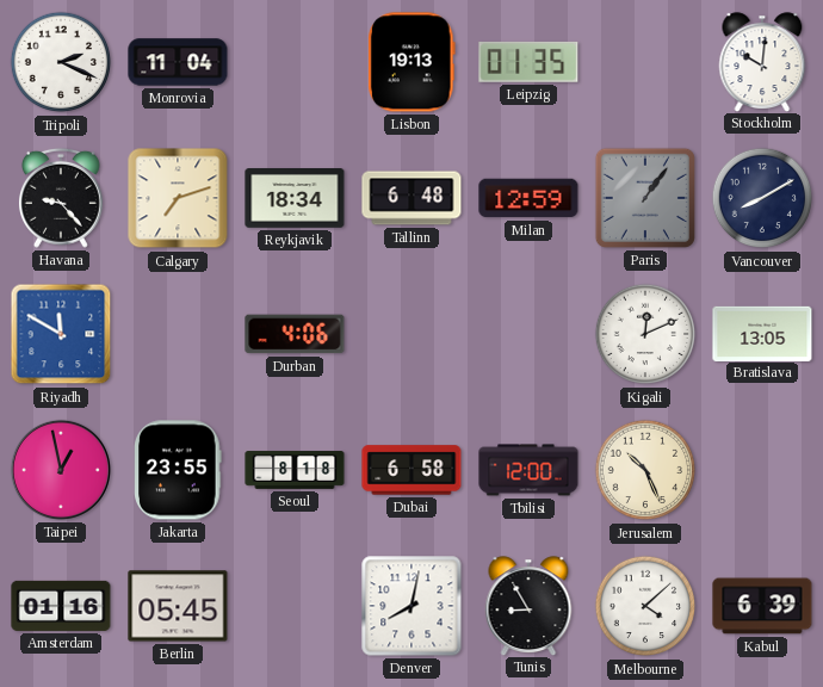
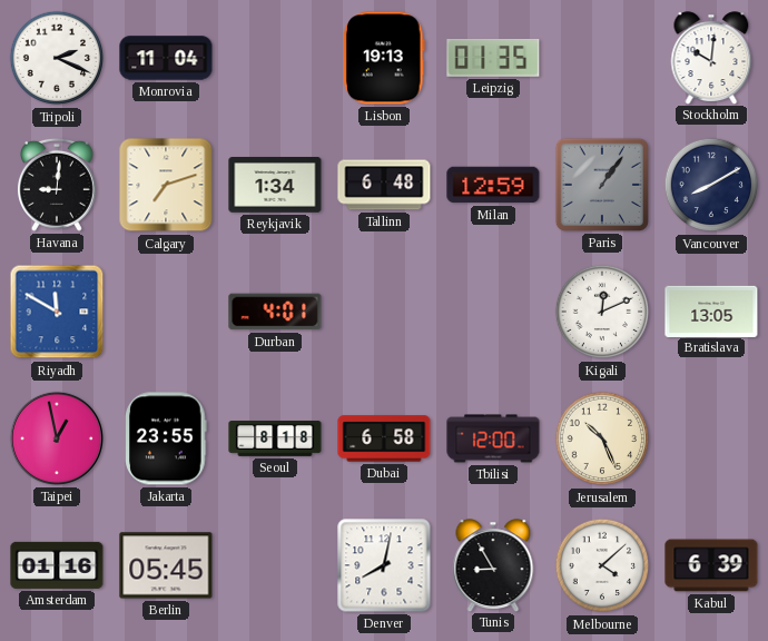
Havana: 9:23 -> 9:01 (57, 185)
Reykjavik: 18:34 -> 1:34 (275, 186)
Durban: 4:06 -> 4:01 (275, 312)
